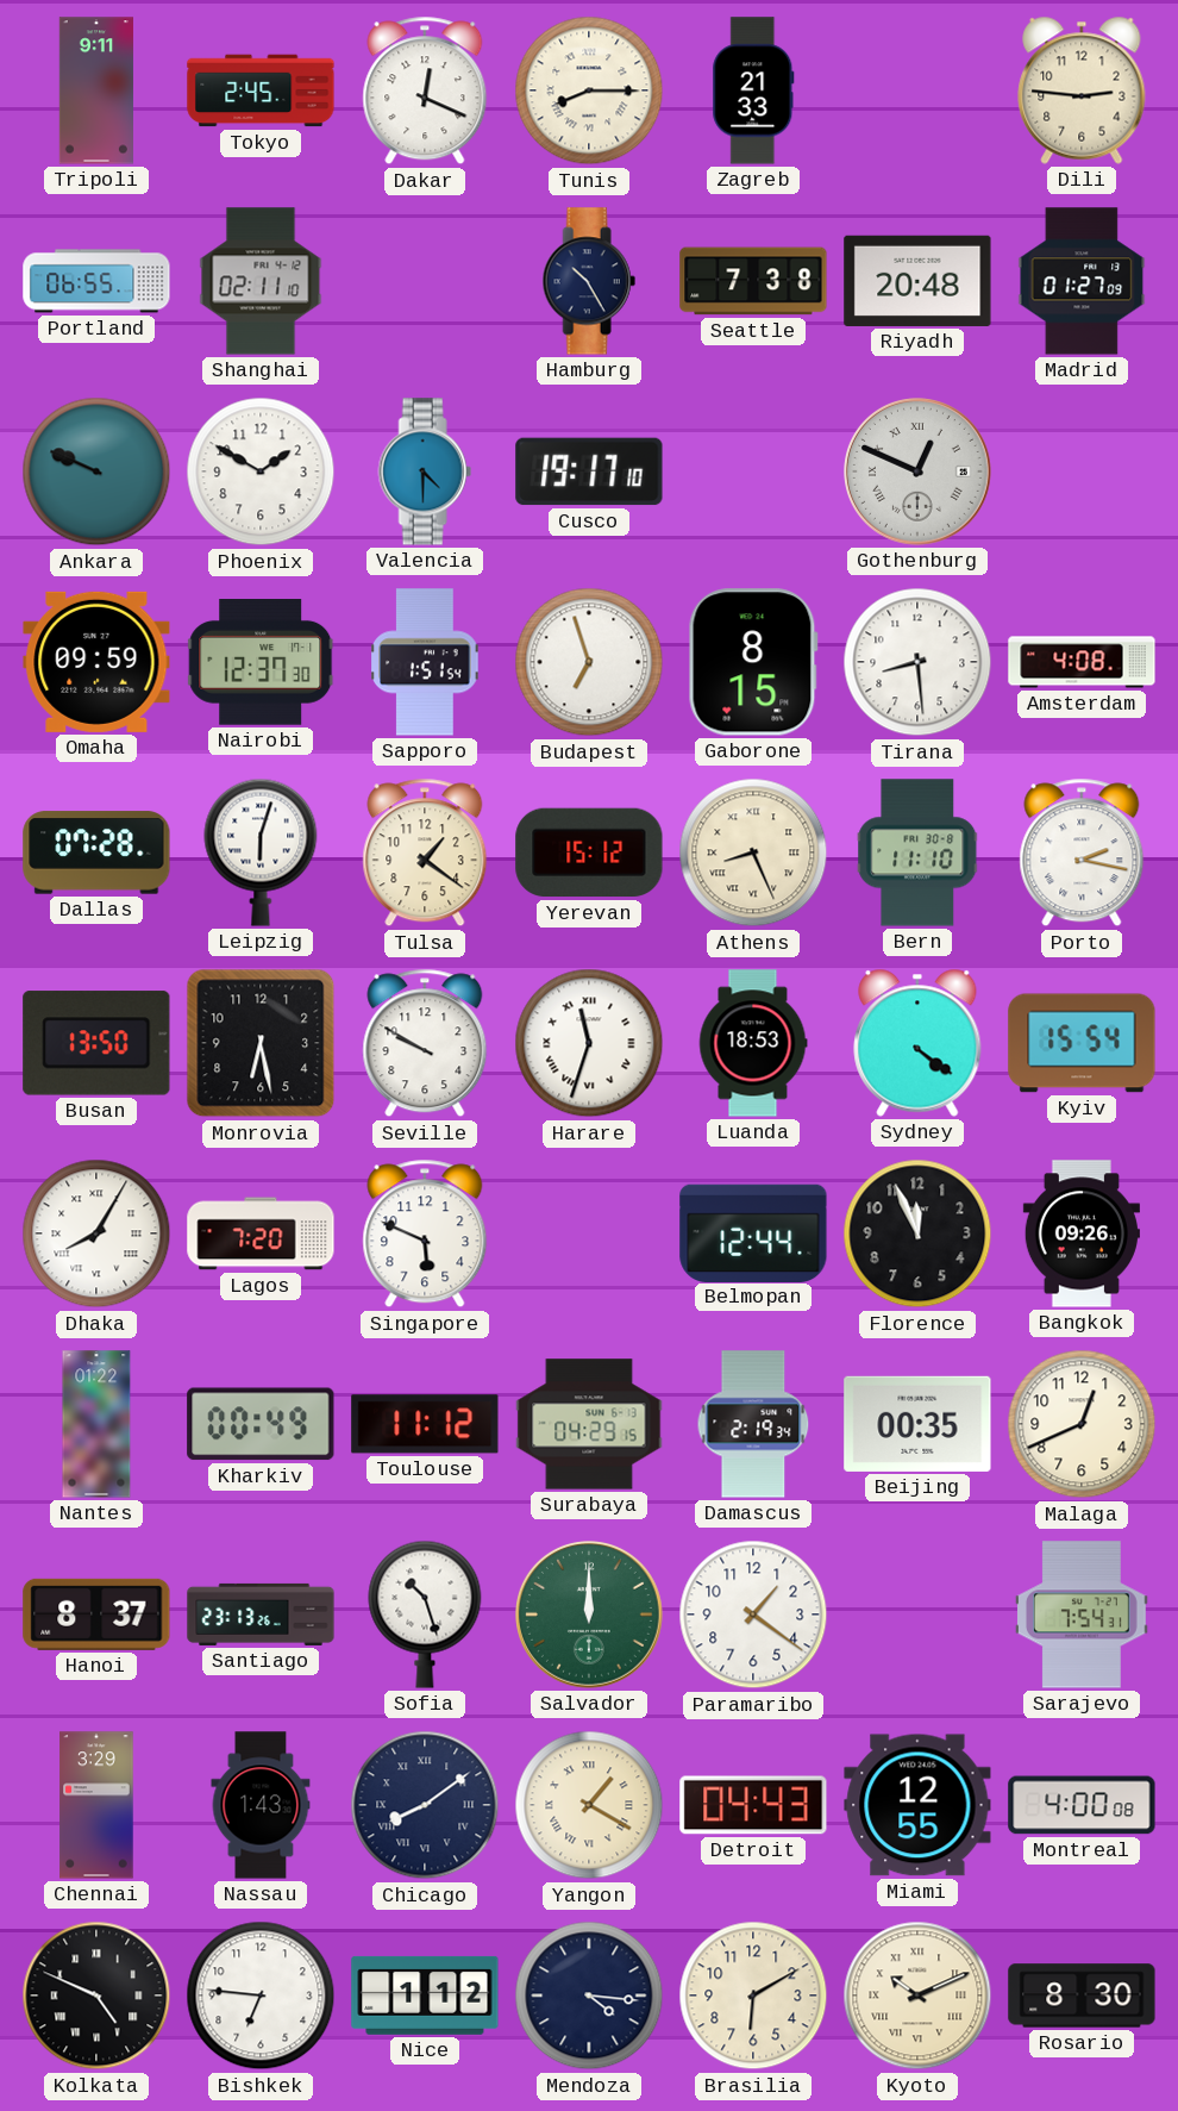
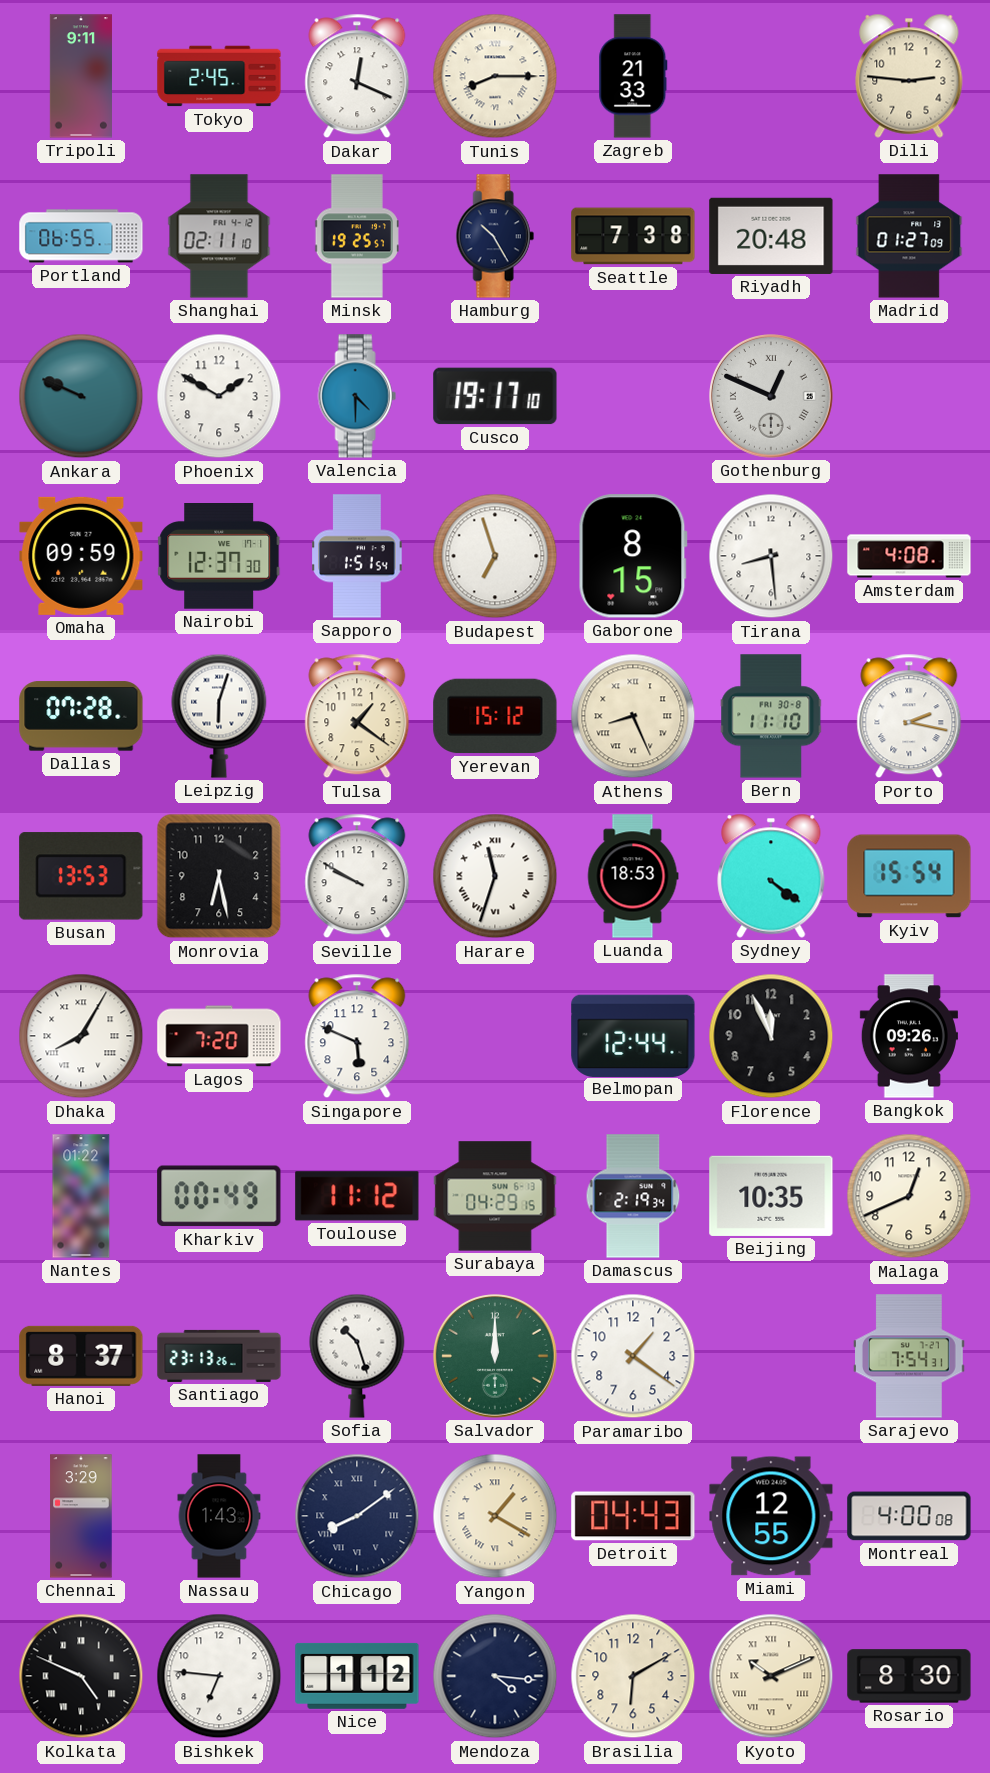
Minsk: none -> 19:25 (357, 236)
Busan: 13:50 -> 13:53 (81, 876)
Beijing: 00:35 -> 10:35 (771, 1196)
